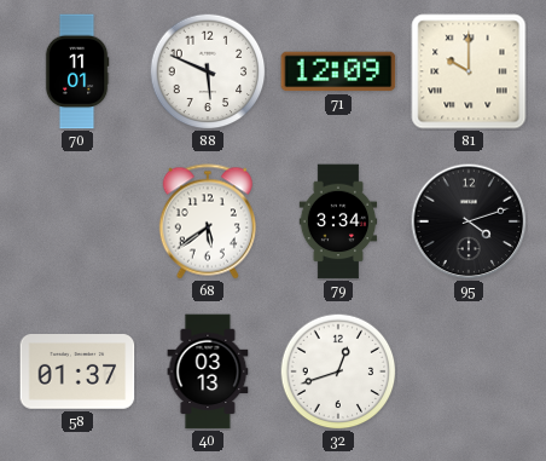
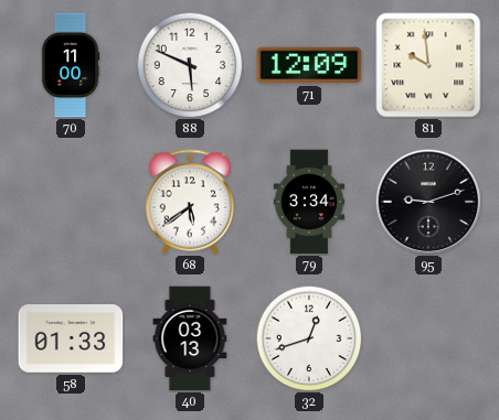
70: 11:01 -> 11:00 (71, 65)
81: 10:00 -> 9:59 (428, 65)
95: 4:12 -> 9:12 (428, 202)
58: 01:37 -> 01:33 (71, 340)
